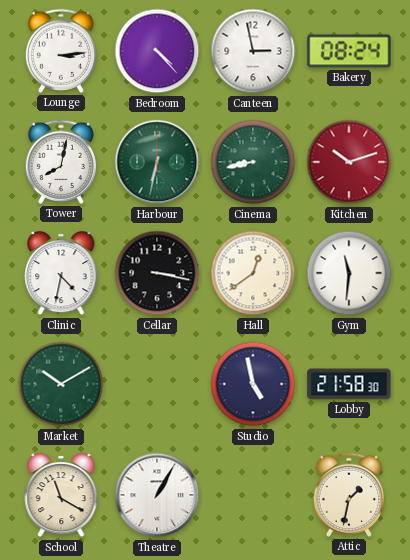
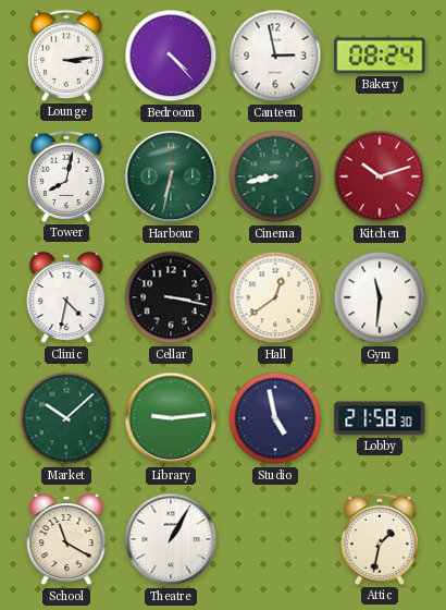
Market: 10:10 -> 10:08 (66, 418)
Library: none -> 9:14 (171, 418)
